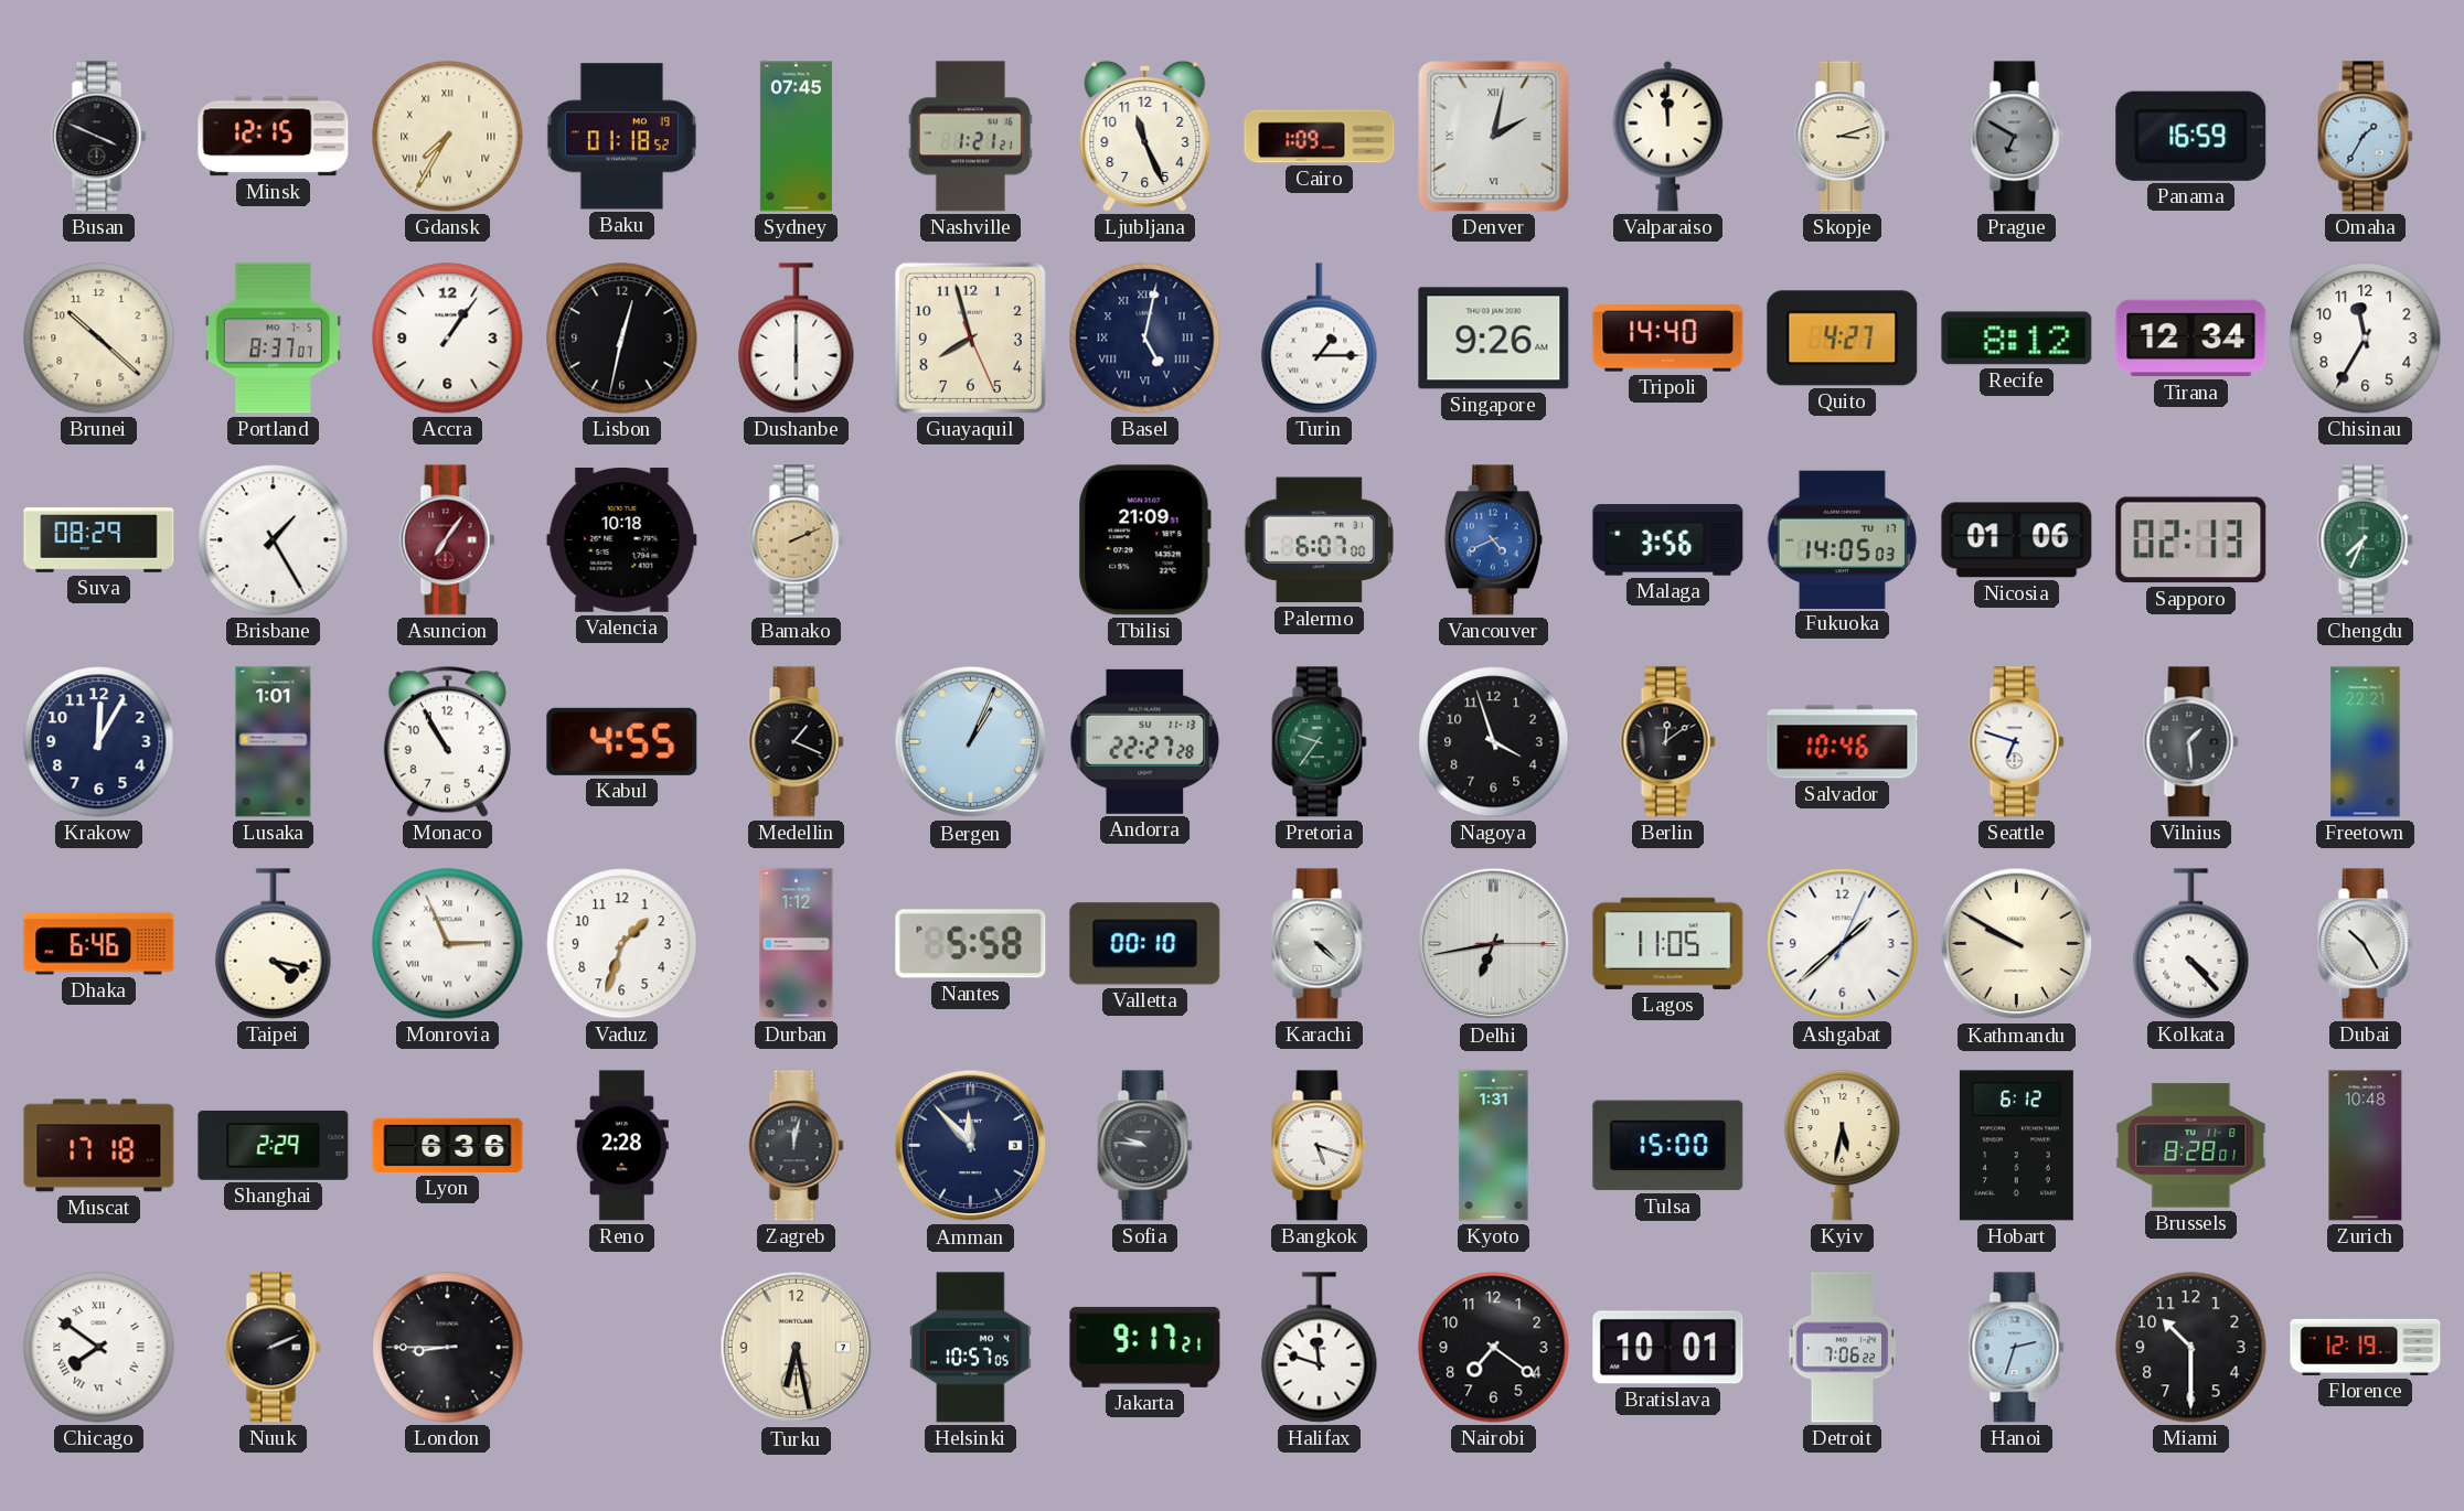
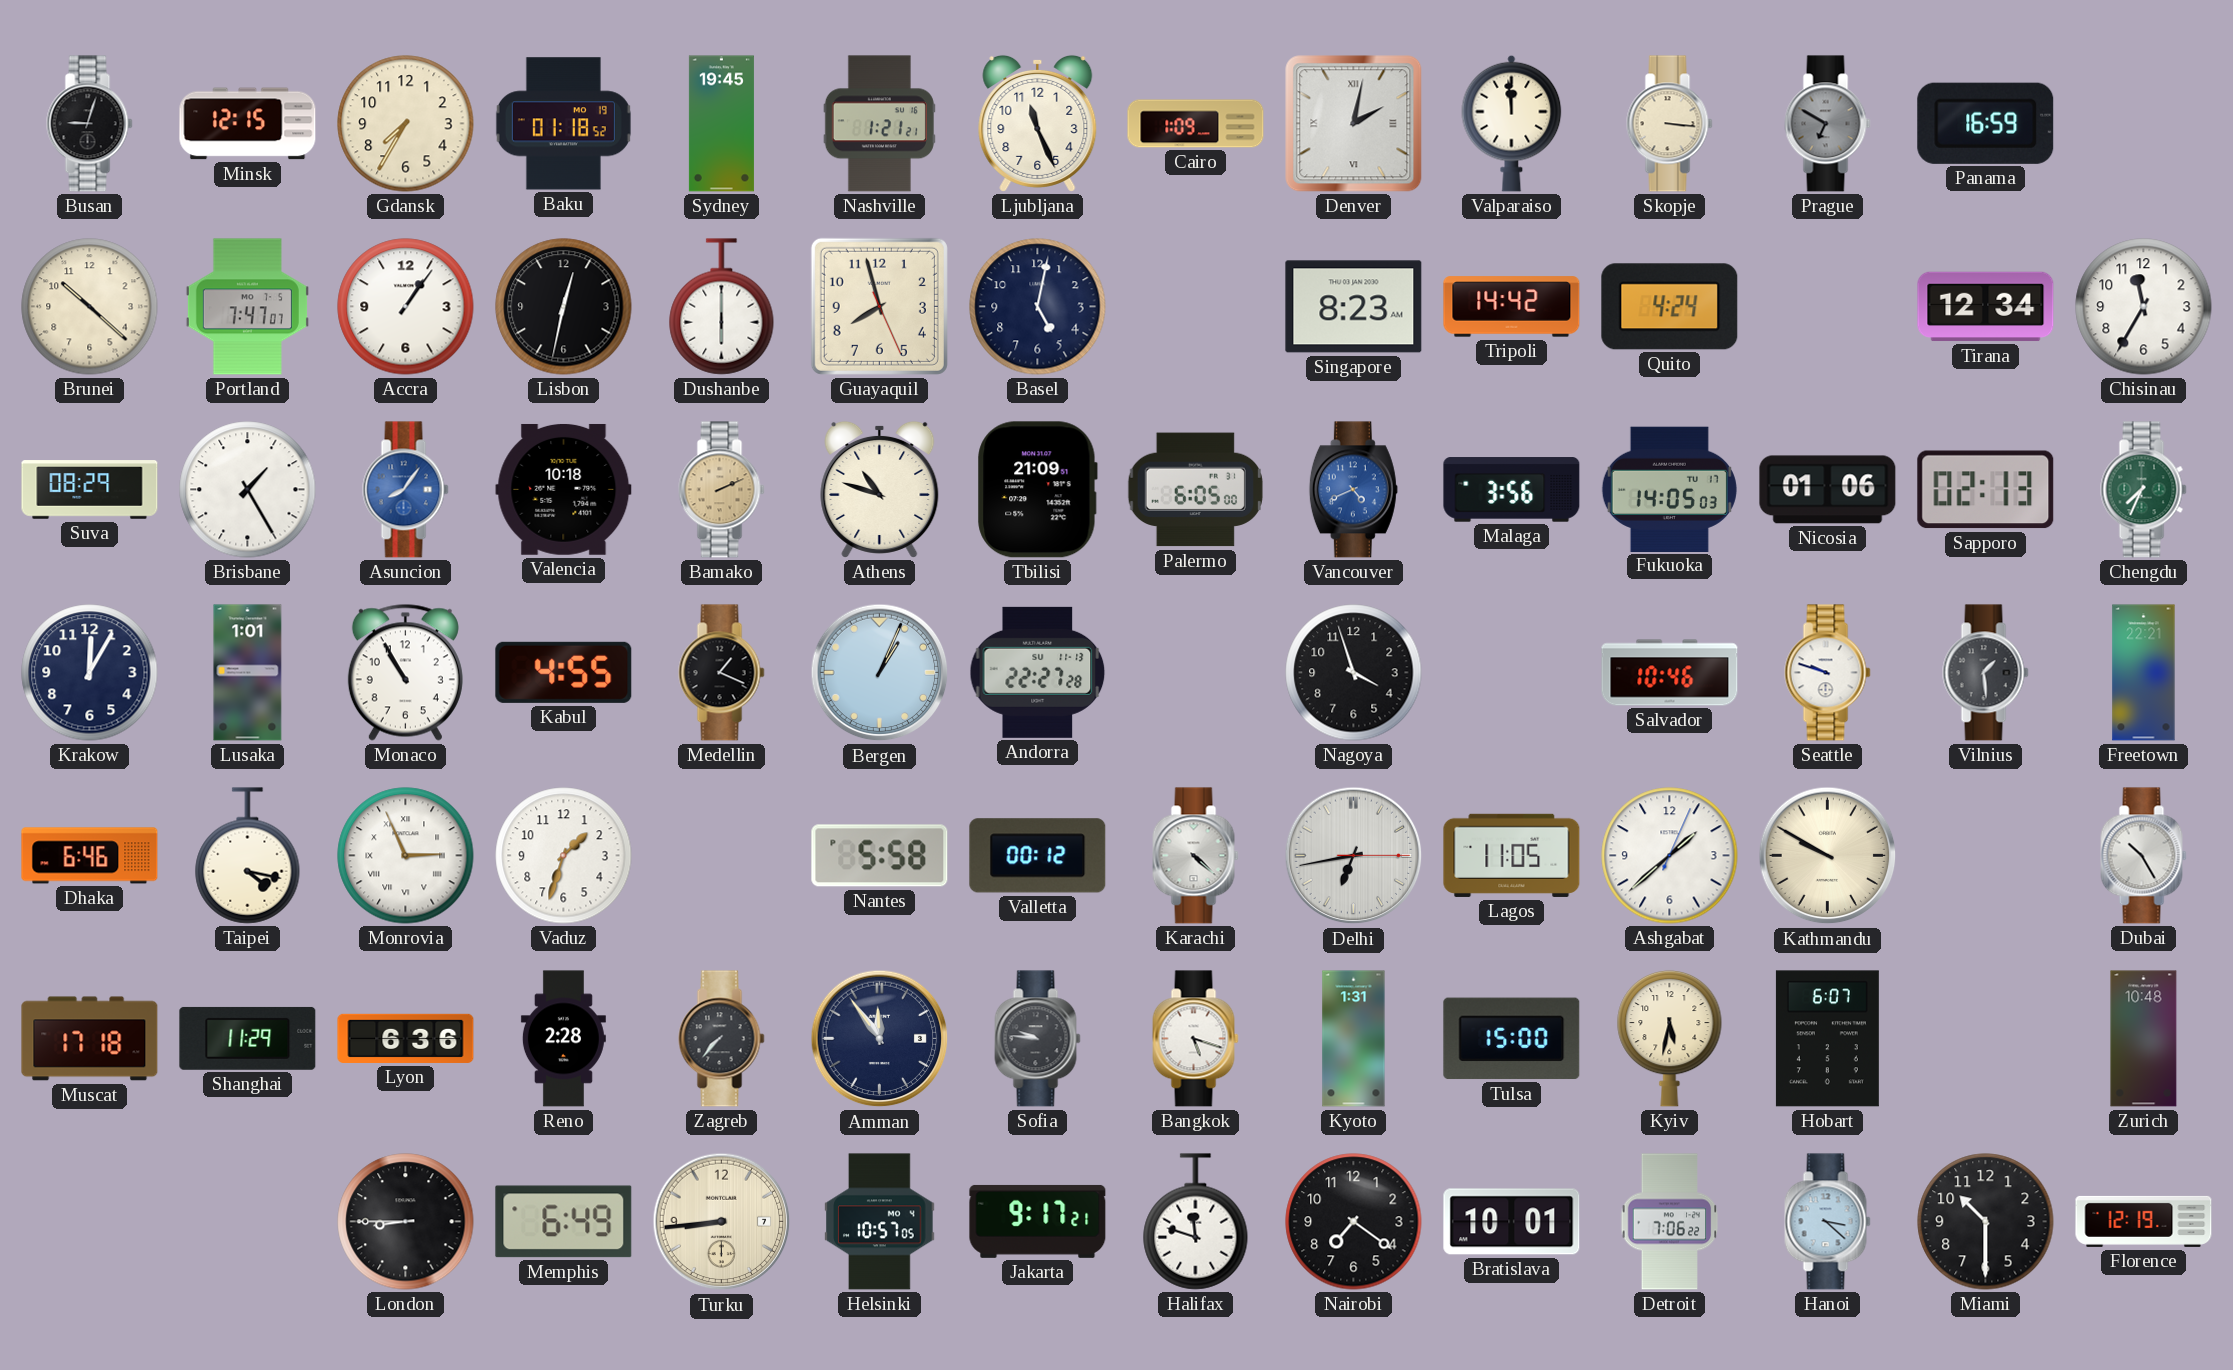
Busan: 3:49 -> 9:03 (90, 124)
Gdansk numerals: Roman -> Arabic (406, 124)
Sydney: 07:45 -> 19:45 (721, 124)
Skopje: 3:12 -> 3:16 (1670, 124)
Omaha: 1:35 -> none (2366, 137)
Portland: 8:37 -> 7:47 (247, 307)
Basel numerals: Roman -> Arabic (1038, 307)
Turin: 1:15 -> none (1320, 339)
Singapore: 9:26 -> 8:23 (1354, 307)
Tripoli: 14:40 -> 14:42 (1512, 307)
Quito: 4:27 -> 4:24 (1670, 307)
Recife: 8:12 -> none (2017, 339)
Asuncion: 7:06 -> 8:06 (406, 490)
Asuncion dial: burgundy -> blue (406, 490)
Athens: none -> 10:48 (880, 489)
Palermo: 6:07 -> 6:05 (1195, 490)
Pretoria: 9:36 -> none (1320, 742)
Berlin: 12:09 -> none (1668, 742)
Seattle: 6:48 -> 9:48 (1828, 673)
Durban: 1:12 -> none (797, 944)
Valletta: 00:10 -> 00:12 (1038, 856)
Kolkata: 4:23 -> none (2191, 944)
Shanghai: 2:29 -> 11:29 (248, 1038)
Zagreb: 12:02 -> 7:37 (722, 1039)
Amman: 11:53 -> 11:54 (880, 1039)
Hobart: 6:12 -> 6:07 (1827, 1039)
Brussels: 8:28 -> none (2191, 1146)
Chicago: 7:51 -> none (99, 1348)
Nuuk: 2:11 -> none (274, 1348)
Memphis: none -> 6:49 (564, 1222)
Turku: 6:28 -> 8:44 (722, 1222)
Hanoi: 2:33 -> 3:22 (1828, 1222)
